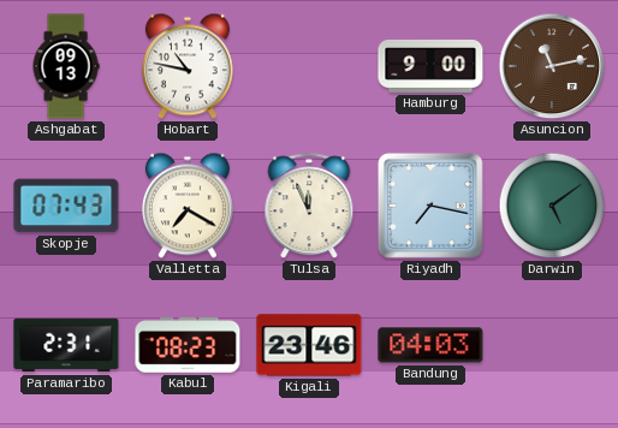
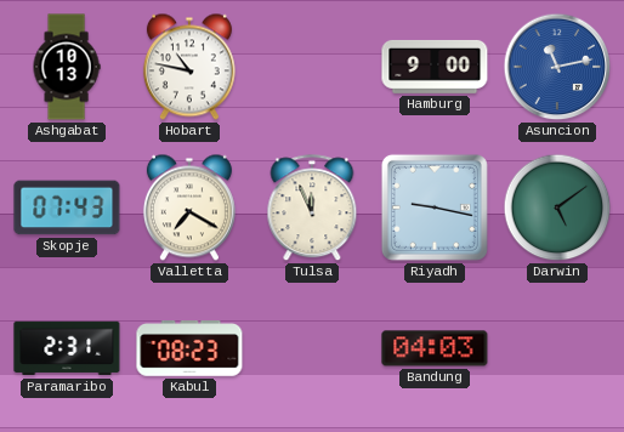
Ashgabat: 09:13 -> 10:13 (67, 67)
Asuncion dial: brown -> blue (557, 67)
Riyadh: 7:17 -> 9:17 (435, 208)
Kigali: 23:46 -> none (309, 345)
